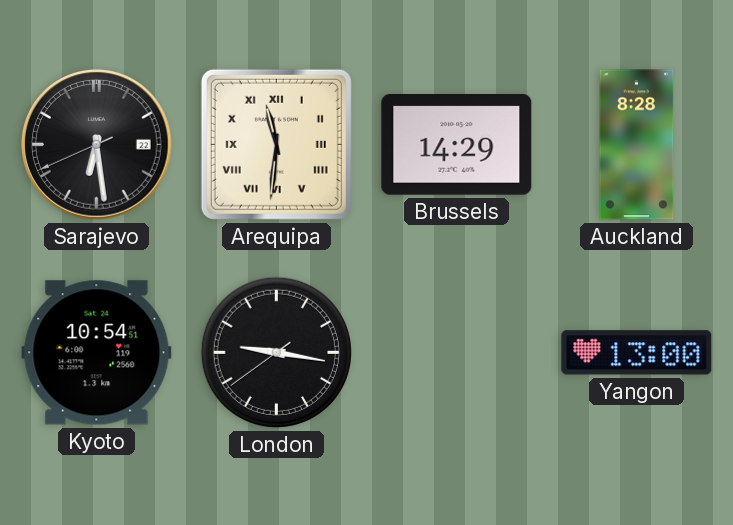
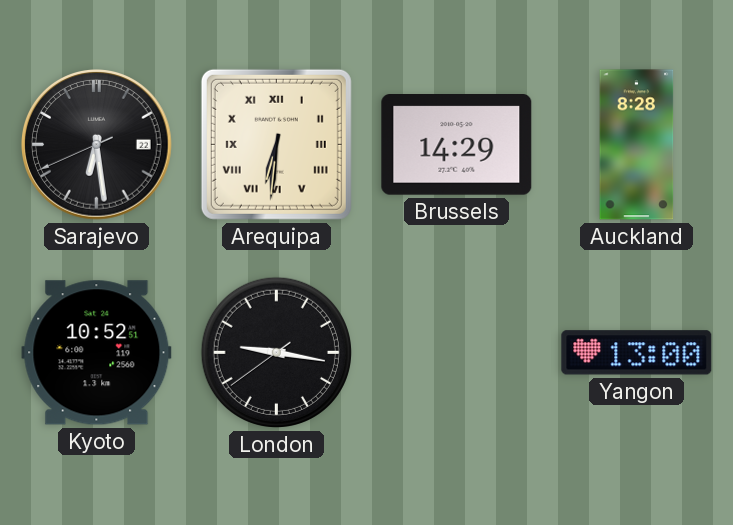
Arequipa: 11:31 -> 6:31 (276, 144)
Kyoto: 10:54 -> 10:52 (97, 353)
